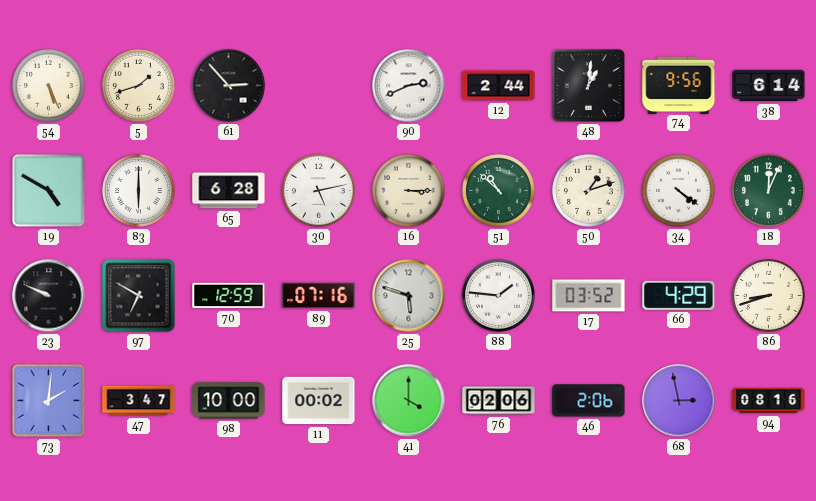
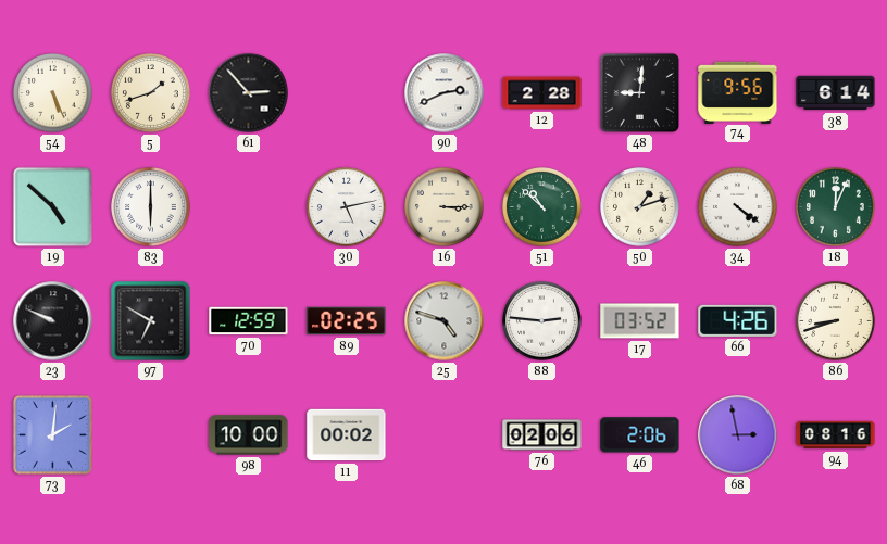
12: 2:44 -> 2:28 (542, 93)
48: 1:01 -> 9:01 (639, 92)
19: 4:50 -> 4:52 (52, 206)
65: 6:28 -> none (229, 191)
89: 07:16 -> 02:25 (347, 321)
25: 5:48 -> 4:48 (445, 321)
88: 1:46 -> 2:46 (542, 321)
66: 4:29 -> 4:26 (738, 320)
47: 3:47 -> none (139, 401)
41: 4:00 -> none (409, 401)
